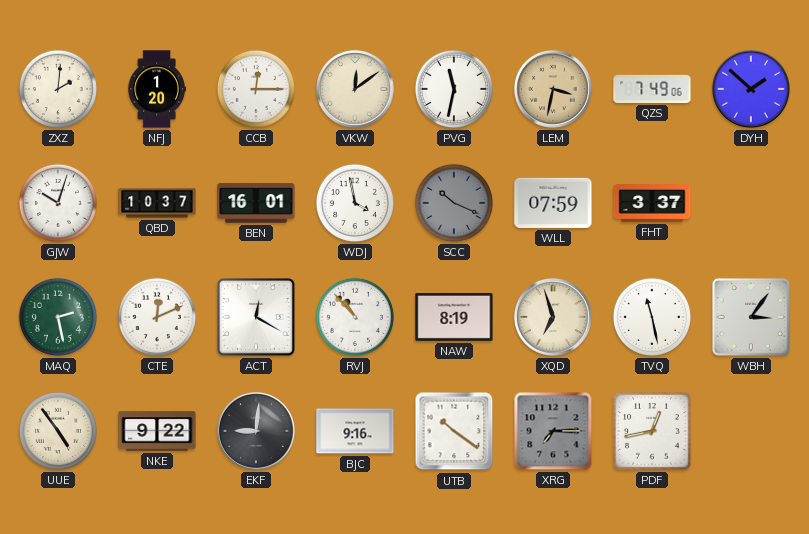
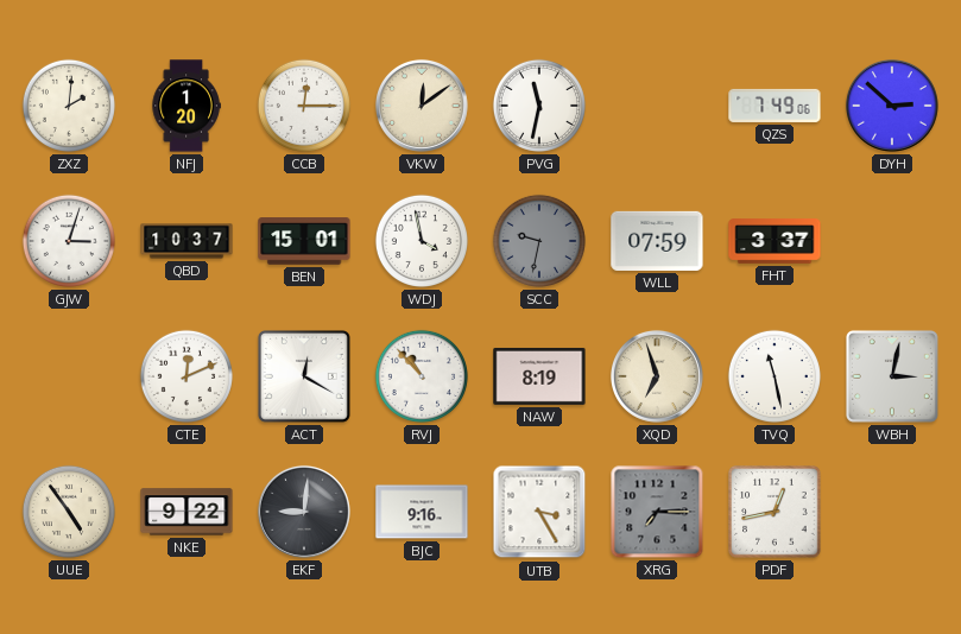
LEM: 3:32 -> none (553, 89)
DYH: 1:52 -> 2:52 (892, 106)
GJW: 10:03 -> 3:03 (69, 241)
BEN: 16:01 -> 15:01 (304, 241)
SCC: 10:19 -> 9:32 (539, 241)
MAQ: 2:28 -> none (58, 317)
WBH: 3:06 -> 3:02 (892, 376)
UTB: 10:21 -> 3:25 (539, 512)
